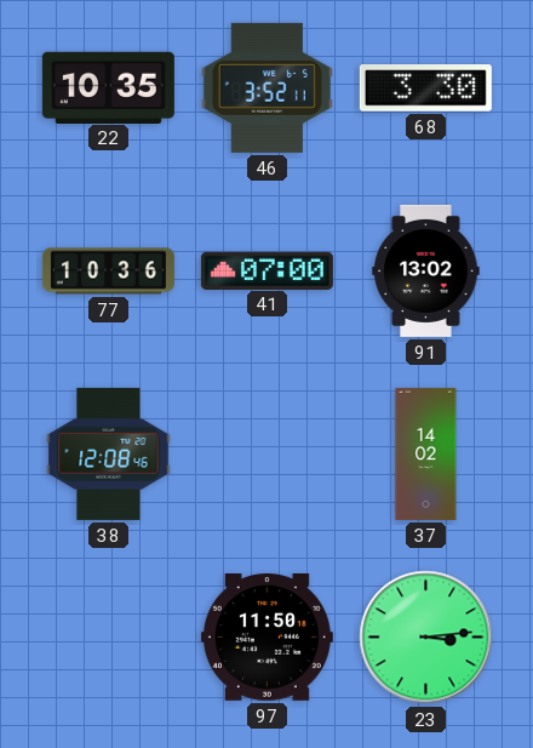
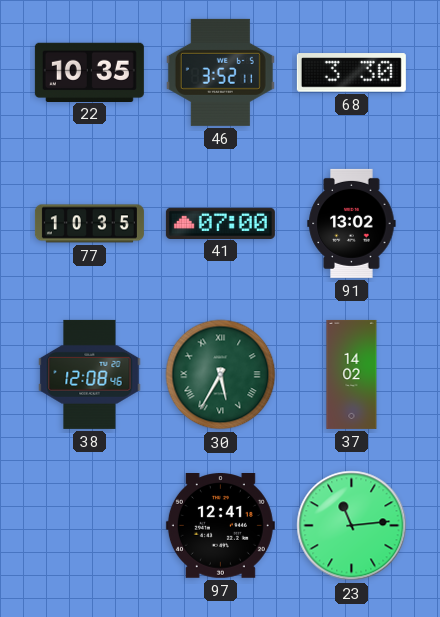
77: 10:36 -> 10:35 (89, 224)
30: none -> 5:35 (221, 375)
97: 11:50 -> 12:41 (220, 526)
23: 3:14 -> 11:14 (352, 526)
